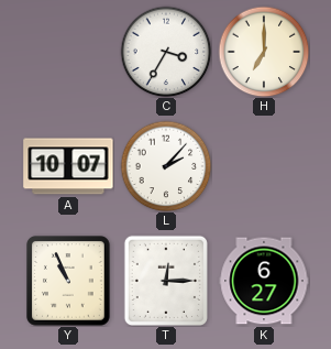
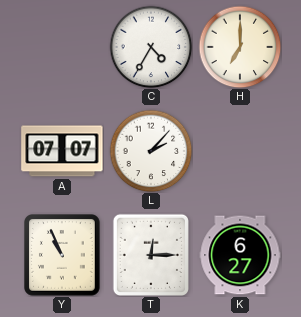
C: 3:35 -> 4:35 (151, 47)
A: 10:07 -> 07:07 (62, 151)
